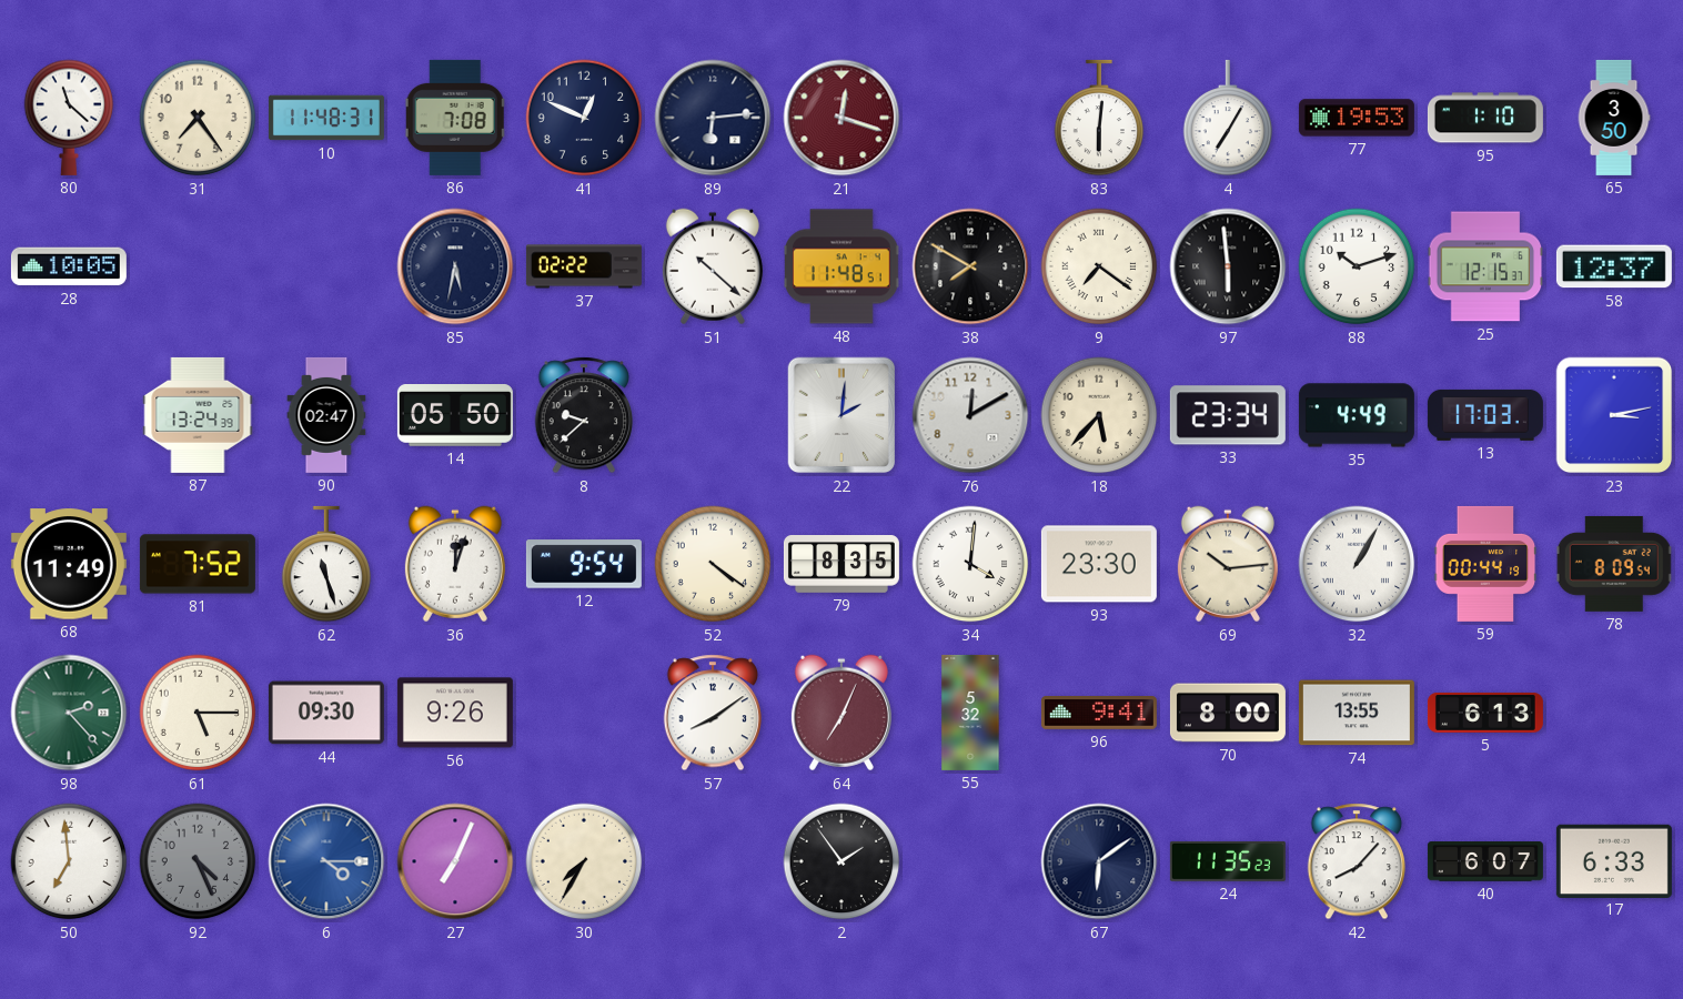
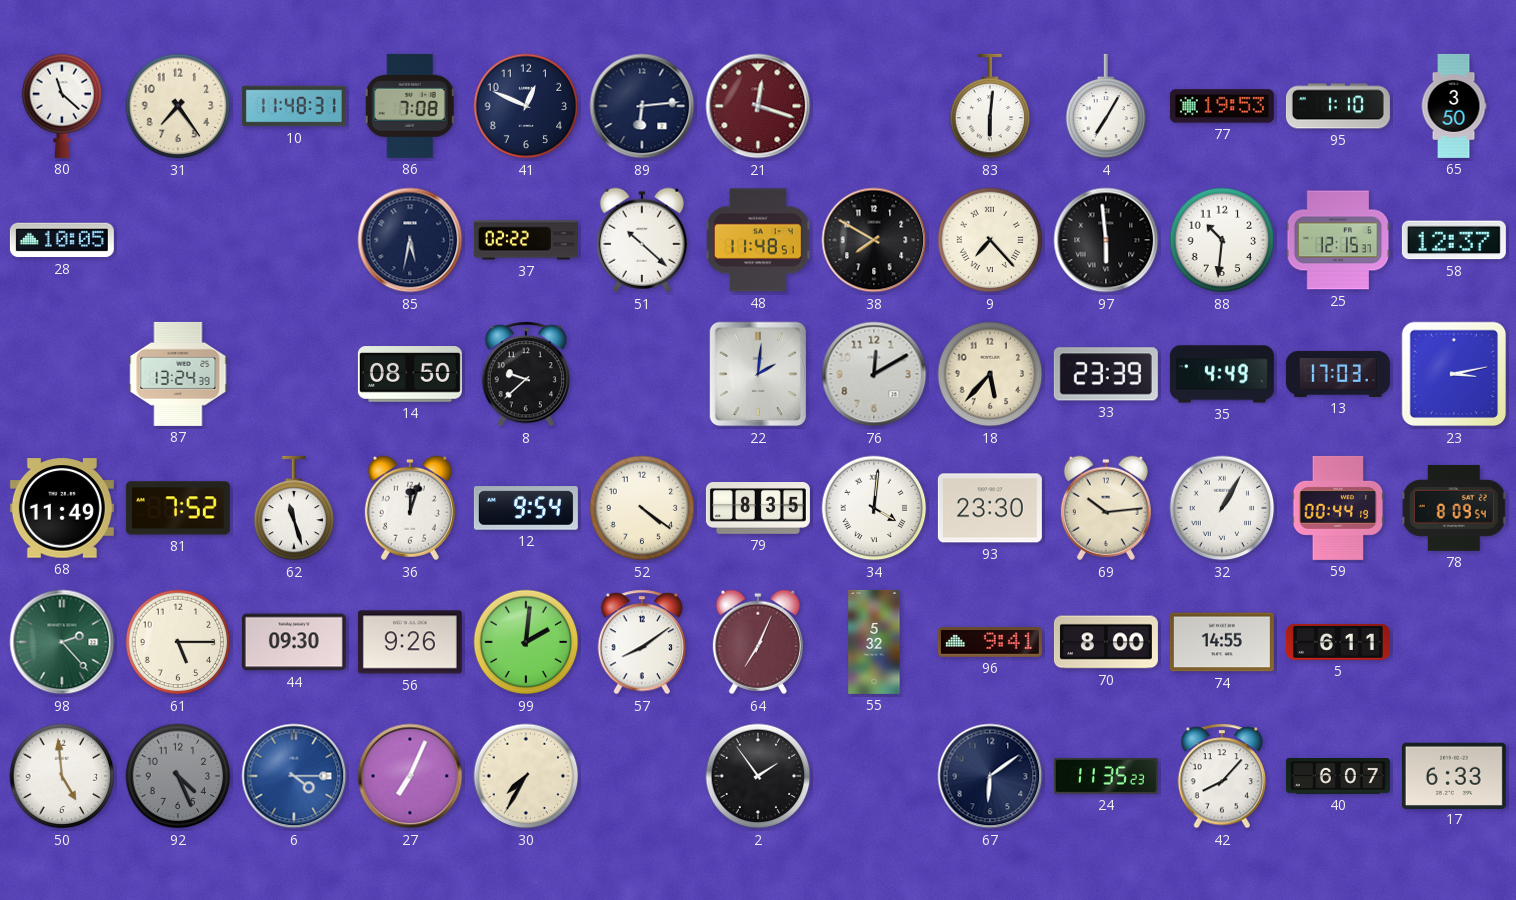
9: 7:21 -> 7:23 (990, 240)
88: 10:12 -> 10:31 (1222, 240)
90: 02:47 -> none (326, 415)
14: 05:50 -> 08:50 (410, 375)
33: 23:34 -> 23:39 (1106, 374)
99: none -> 2:01 (526, 642)
74: 13:55 -> 14:55 (1222, 642)
5: 6:13 -> 6:11 (1338, 642)
50: 6:59 -> 4:59 (62, 776)
